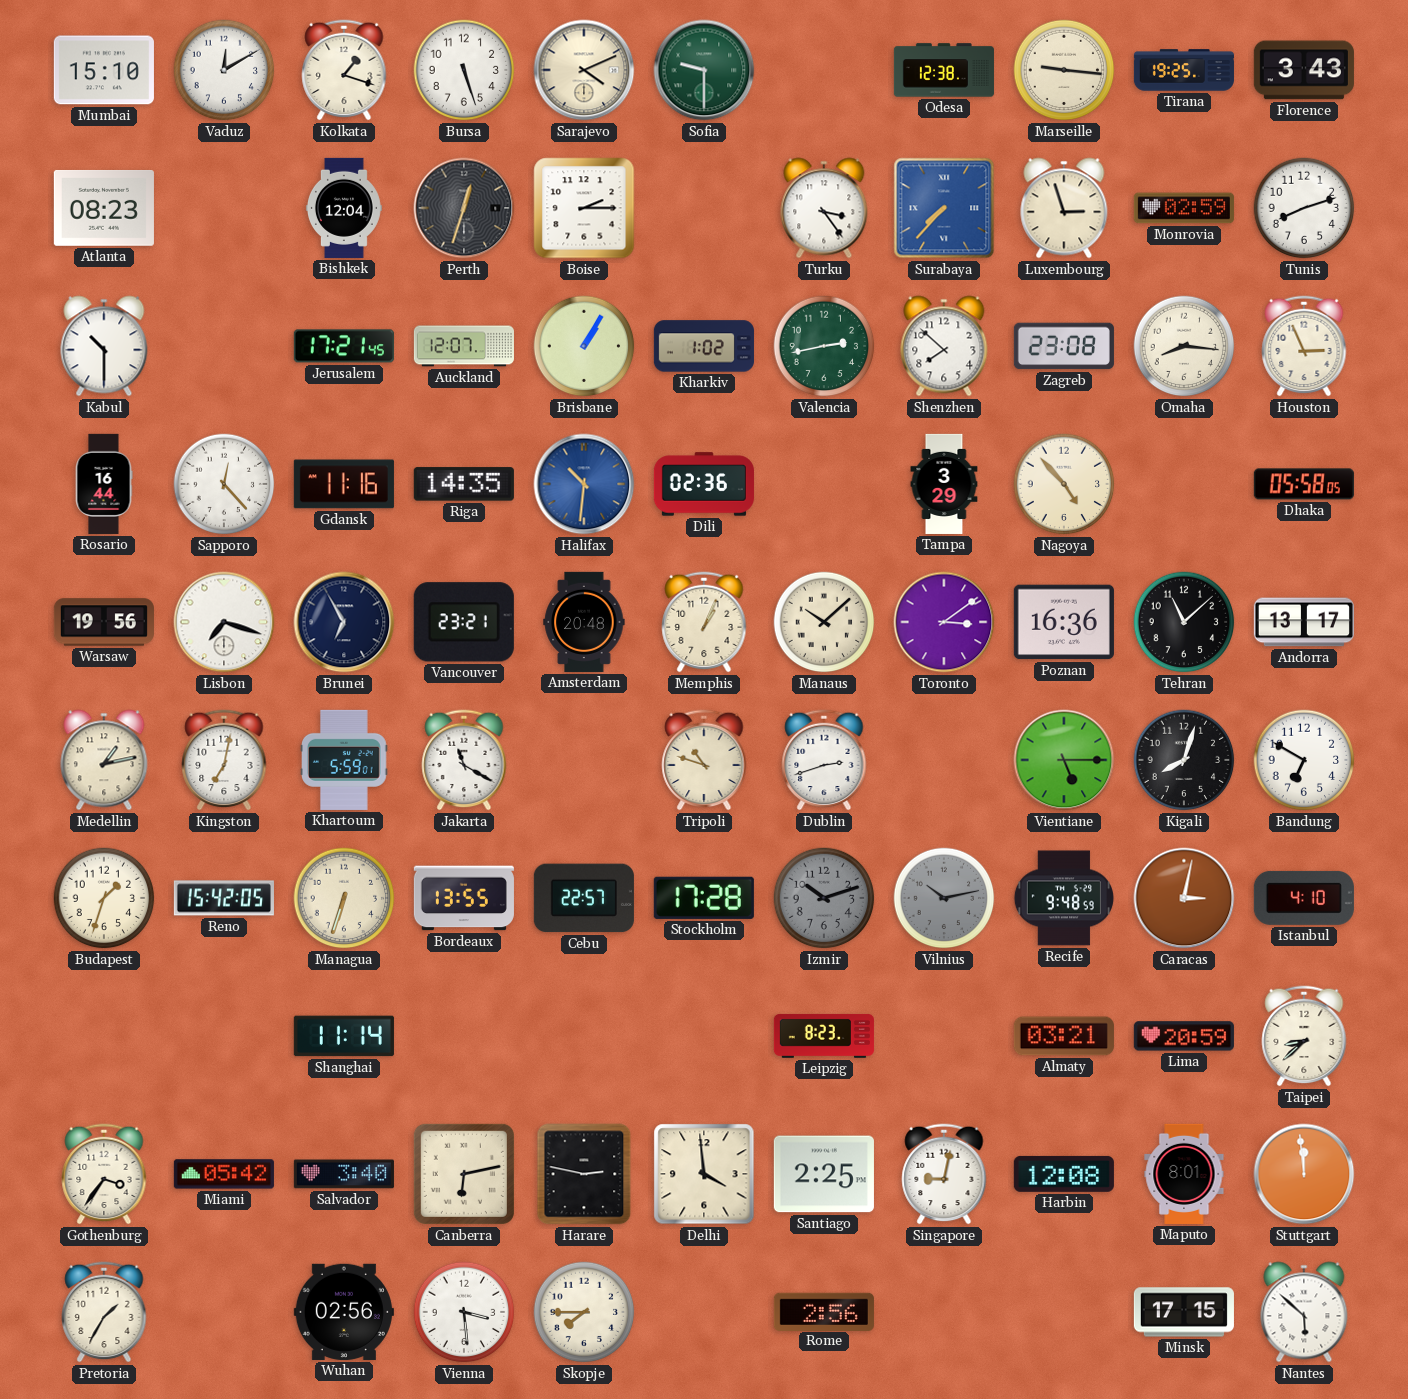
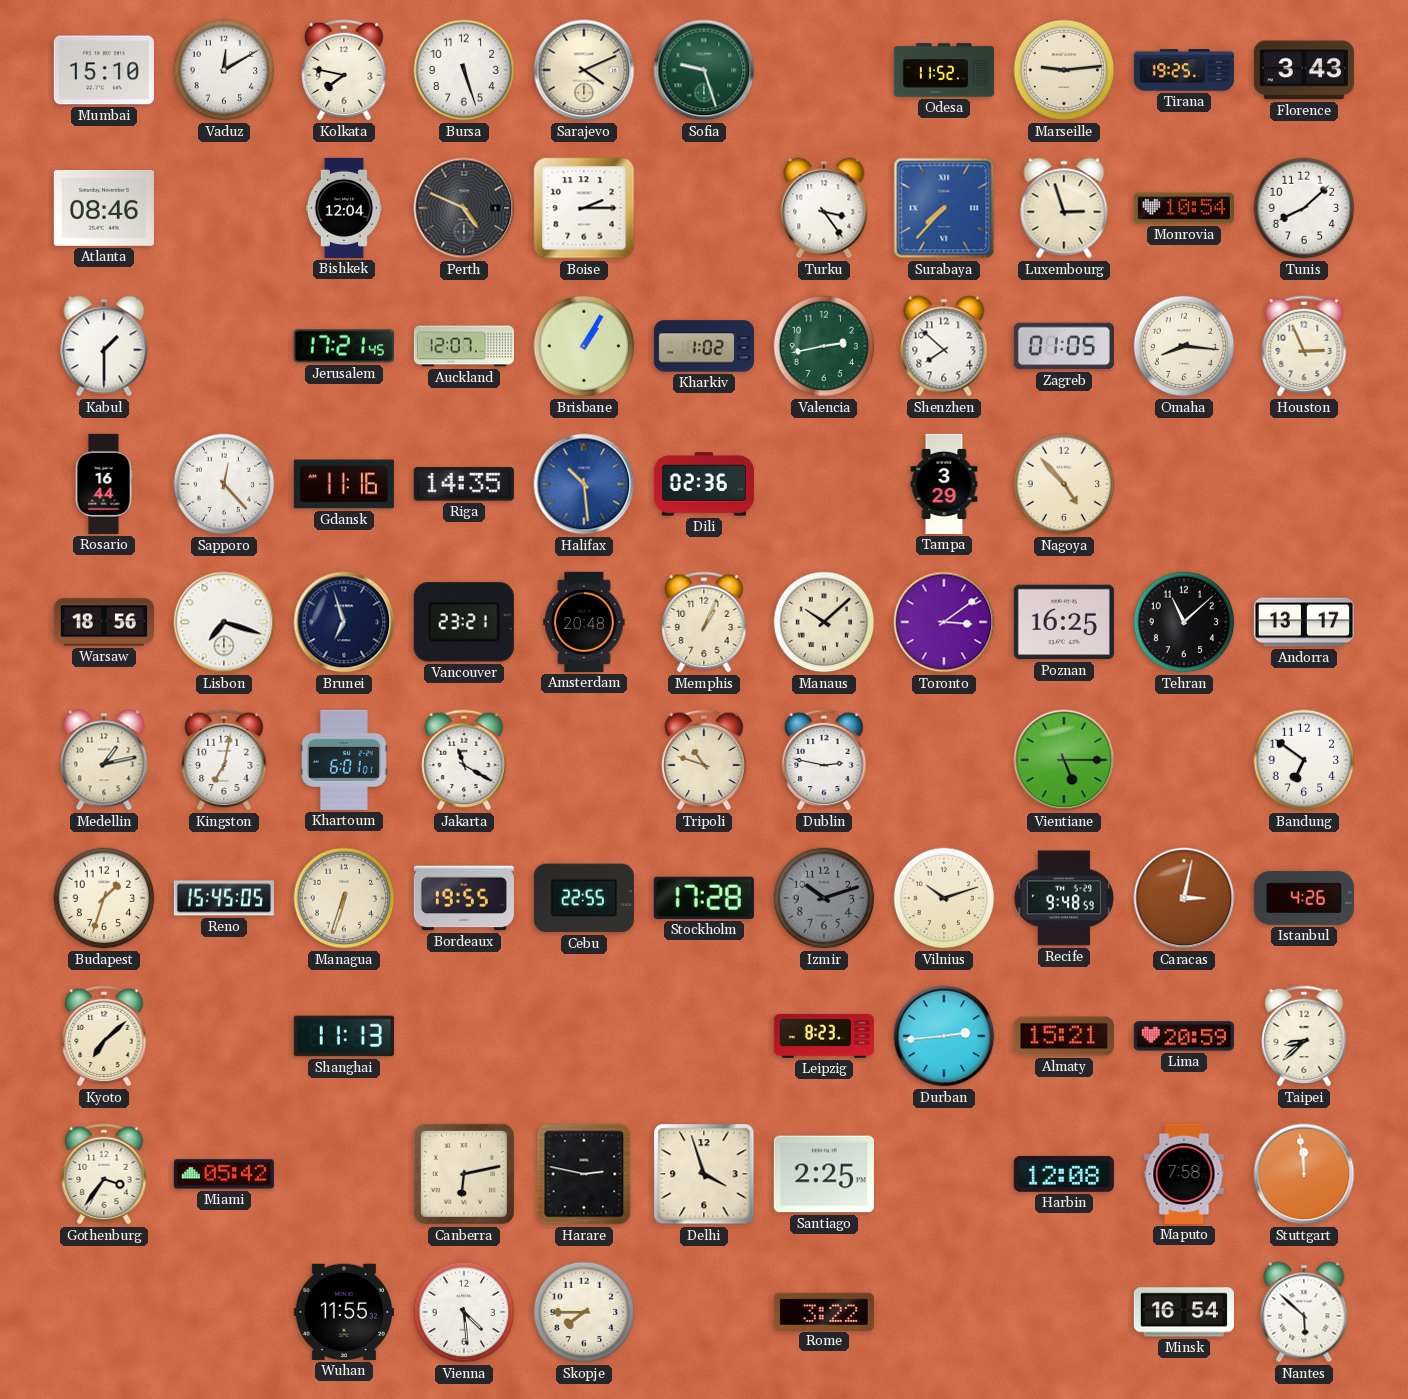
Kolkata: 1:18 -> 7:47 (344, 70)
Sofia: 9:30 -> 9:27 (704, 70)
Odesa: 12:38 -> 11:52 (944, 70)
Marseille: 9:16 -> 9:14 (1064, 70)
Atlanta: 08:23 -> 08:46 (104, 208)
Perth: 12:33 -> 4:49 (464, 208)
Monrovia: 02:59 -> 10:54 (1184, 208)
Tunis: 8:12 -> 8:08 (1304, 208)
Kabul: 10:30 -> 1:30 (104, 346)
Zagreb: 23:08 -> 01:05 (1064, 346)
Halifax: 10:31 -> 10:29 (584, 484)
Dhaka: 05:58 -> none (1304, 484)
Warsaw: 19:56 -> 18:56 (104, 622)
Brunei: 6:55 -> 6:57 (344, 622)
Poznan: 16:36 -> 16:25 (1064, 622)
Khartoum: 5:59 -> 6:01 (344, 760)
Dublin: 2:42 -> 2:47 (824, 760)
Kigali: 8:03 -> none (1184, 760)
Bandung: 6:50 -> 6:51 (1304, 760)
Reno: 15:42 -> 15:45 (224, 898)
Bordeaux: 13:55 -> 19:55 (464, 898)
Cebu: 22:57 -> 22:55 (584, 898)
Vilnius: 10:13 -> 10:12 (944, 898)
Vilnius dial: grey -> cream (944, 898)
Istanbul: 4:10 -> 4:26 (1304, 898)
Kyoto: none -> 7:08 (104, 1036)
Shanghai: 11:14 -> 11:13 (344, 1036)
Durban: none -> 2:44 (944, 1036)
Almaty: 03:21 -> 15:21 (1064, 1036)
Salvador: 3:40 -> none (344, 1174)
Delhi: 3:59 -> 3:57 (704, 1174)
Singapore: 9:02 -> none (944, 1174)
Maputo: 8:01 -> 7:58 (1184, 1174)
Pretoria: 1:35 -> none (104, 1312)
Wuhan: 02:56 -> 11:55 (344, 1312)
Vienna: 3:29 -> 4:29 (464, 1312)
Rome: 2:56 -> 3:22 (824, 1311)
Minsk: 17:15 -> 16:54 (1184, 1312)
